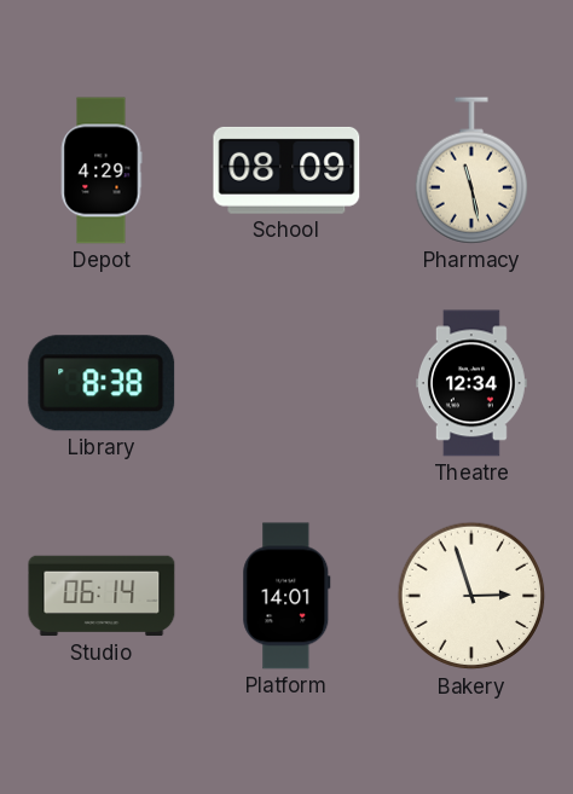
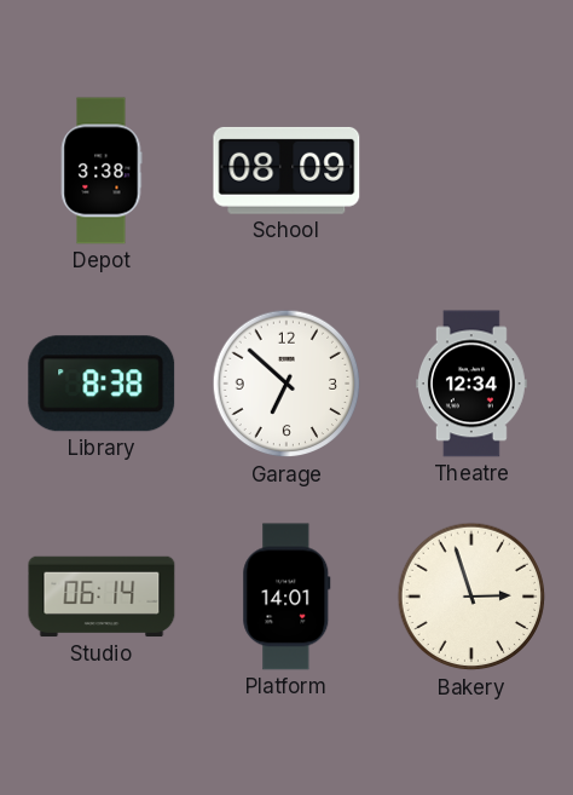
Depot: 4:29 -> 3:38 (102, 171)
Pharmacy: 11:28 -> none (470, 170)
Garage: none -> 6:52 (286, 384)
